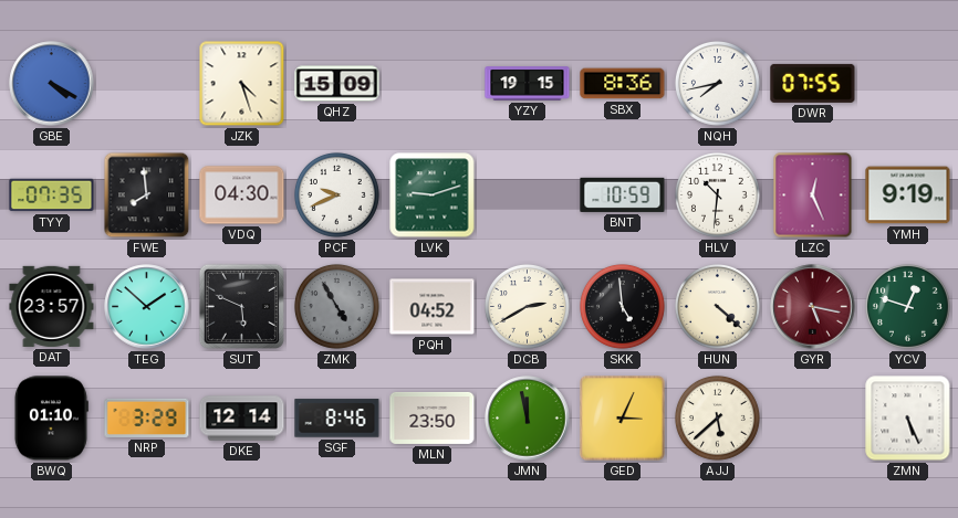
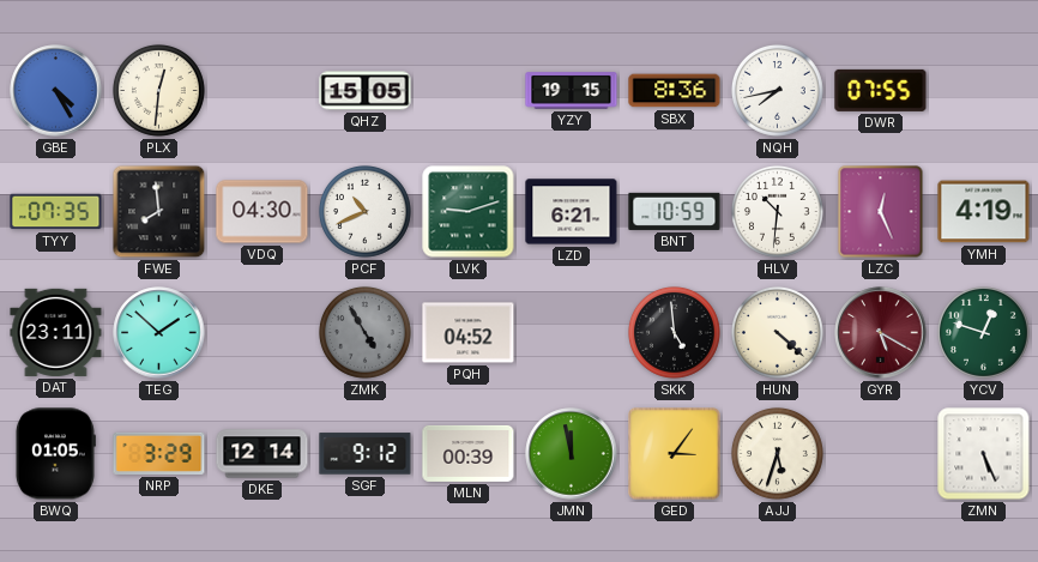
GBE: 4:20 -> 4:25 (56, 91)
PLX: none -> 12:31 (158, 90)
JZK: 4:27 -> none (242, 84)
QHZ: 15:09 -> 15:05 (366, 91)
PCF: 9:41 -> 10:41 (364, 211)
LZD: none -> 6:21 (572, 212)
YMH: 9:19 -> 4:19 (984, 212)
DAT: 23:57 -> 23:11 (56, 332)
SUT: 5:49 -> none (241, 306)
DCB: 2:40 -> none (527, 306)
GYR: 5:17 -> 5:20 (881, 333)
BWQ: 01:10 -> 01:05 (55, 454)
SGF: 8:46 -> 9:12 (366, 454)
MLN: 23:50 -> 00:39 (469, 453)
GED: 3:04 -> 3:06 (675, 454)
AJJ: 5:38 -> 5:33 (777, 453)
